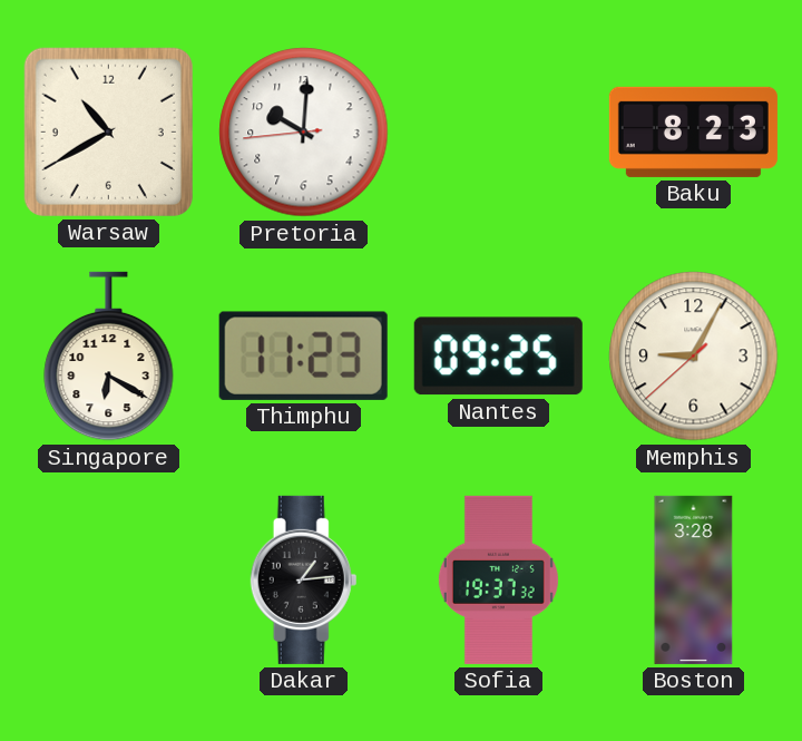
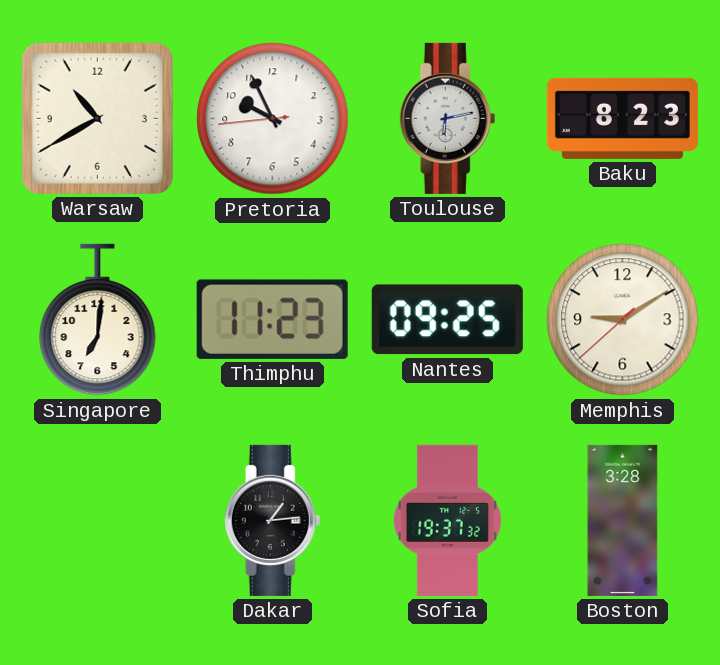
Pretoria: 10:00 -> 9:55 (273, 119)
Toulouse: none -> 6:13 (448, 118)
Singapore: 6:20 -> 7:01 (98, 320)
Memphis: 9:04 -> 9:09 (623, 320)
